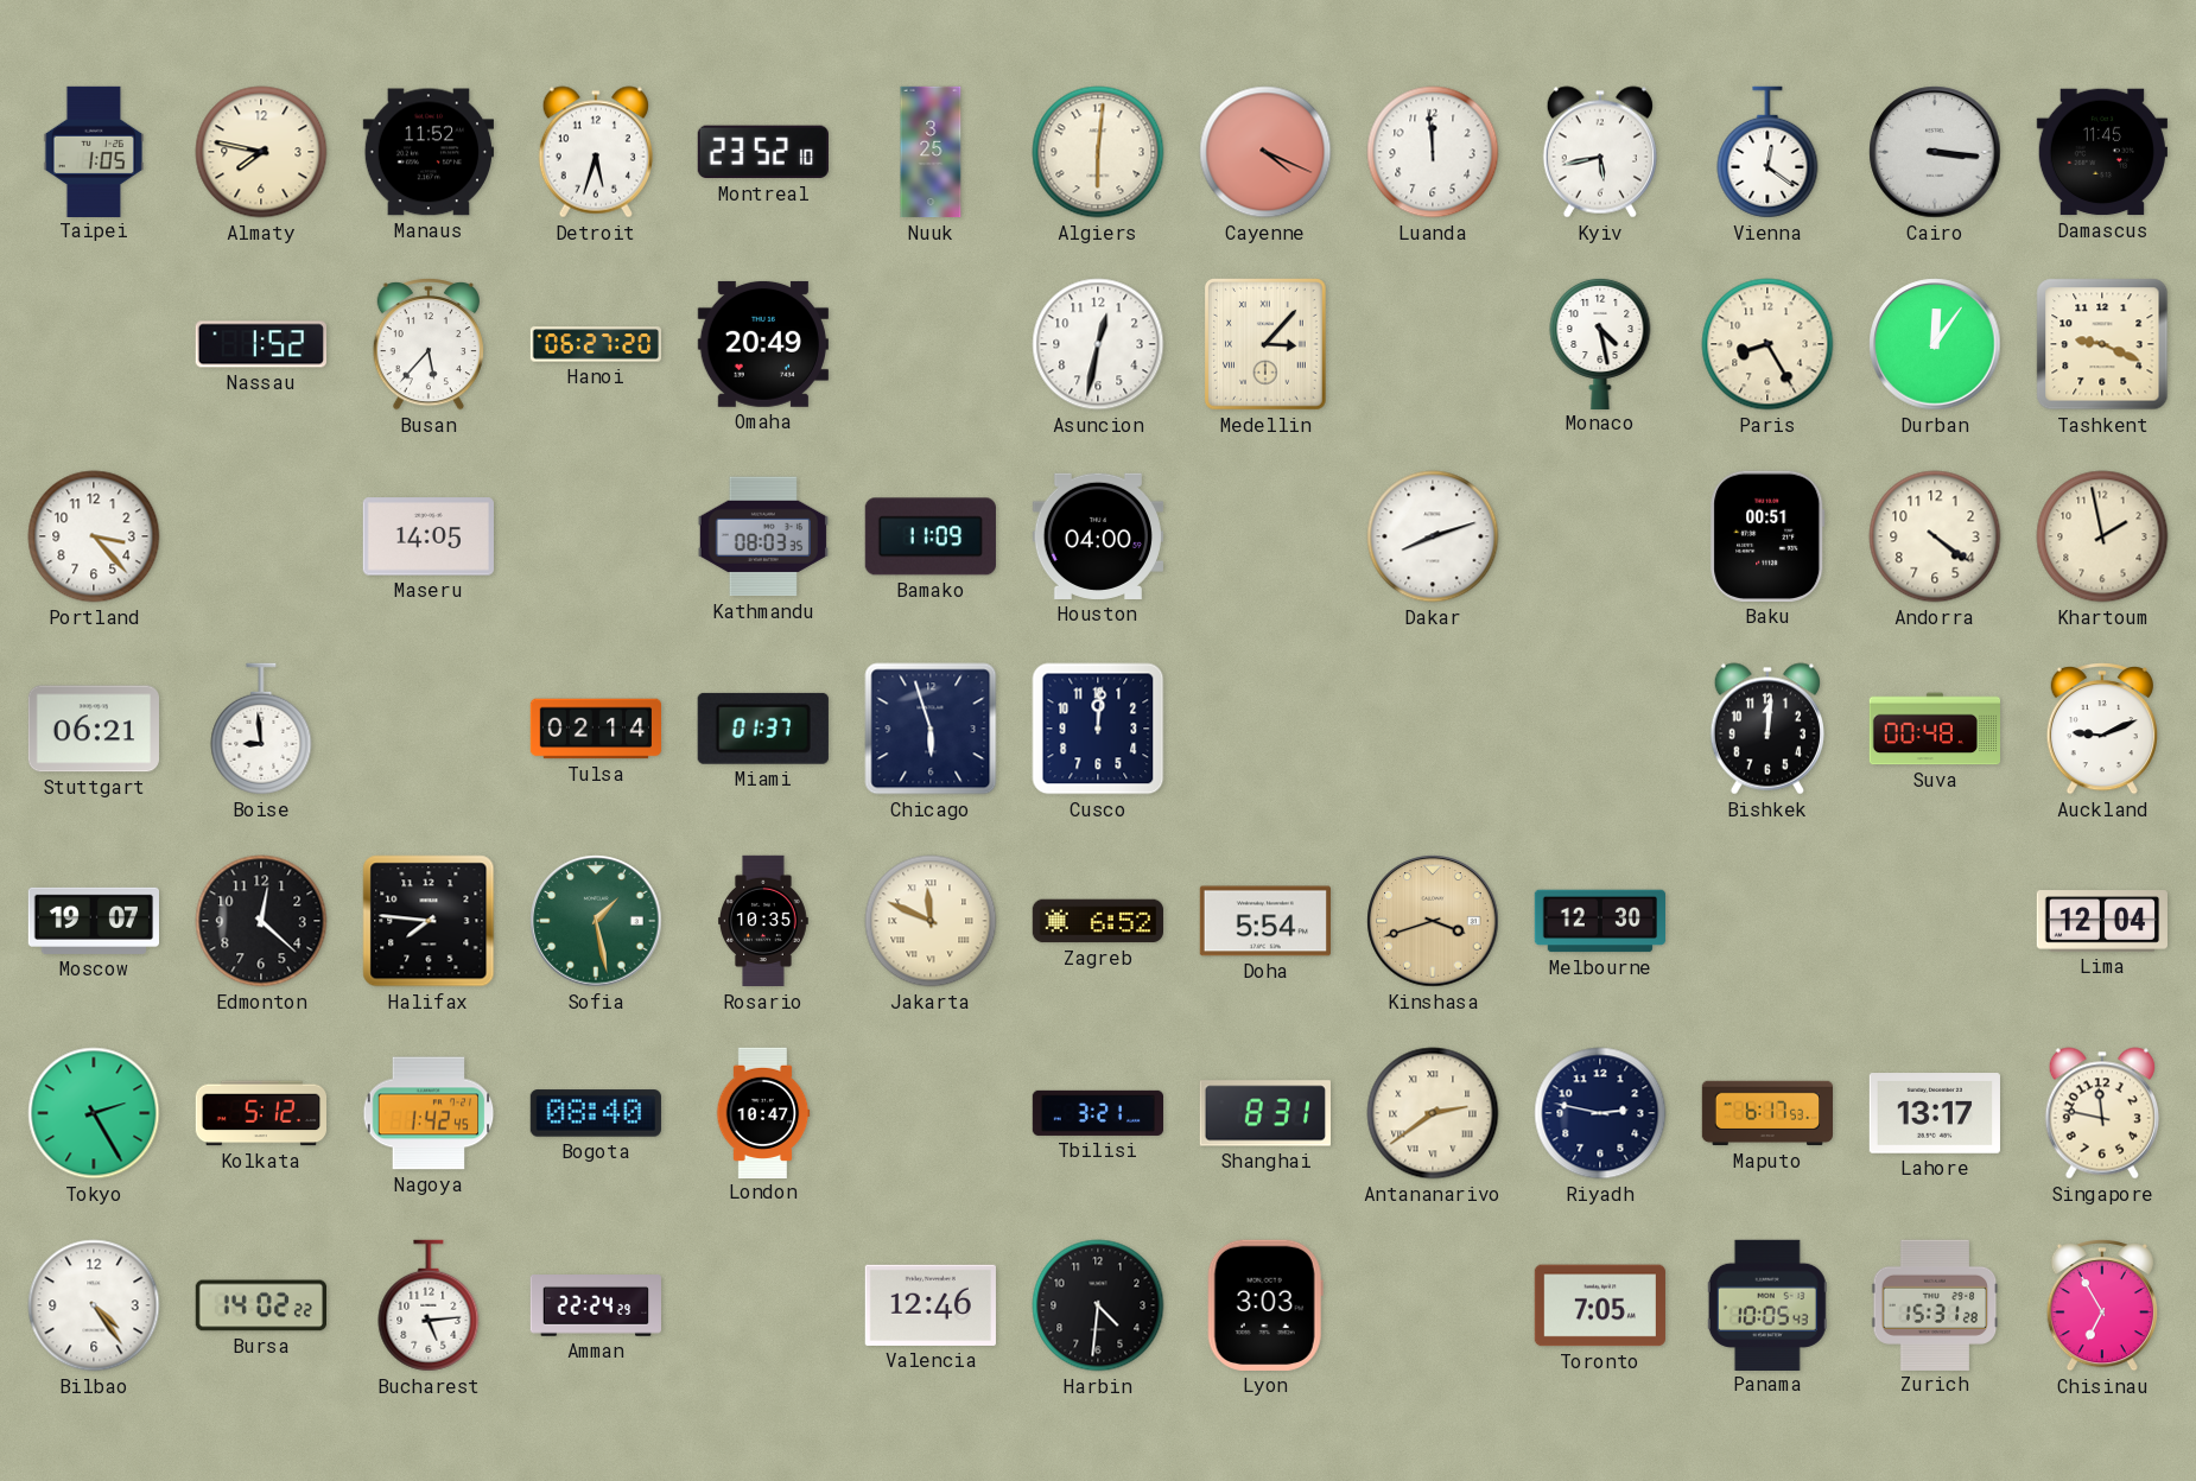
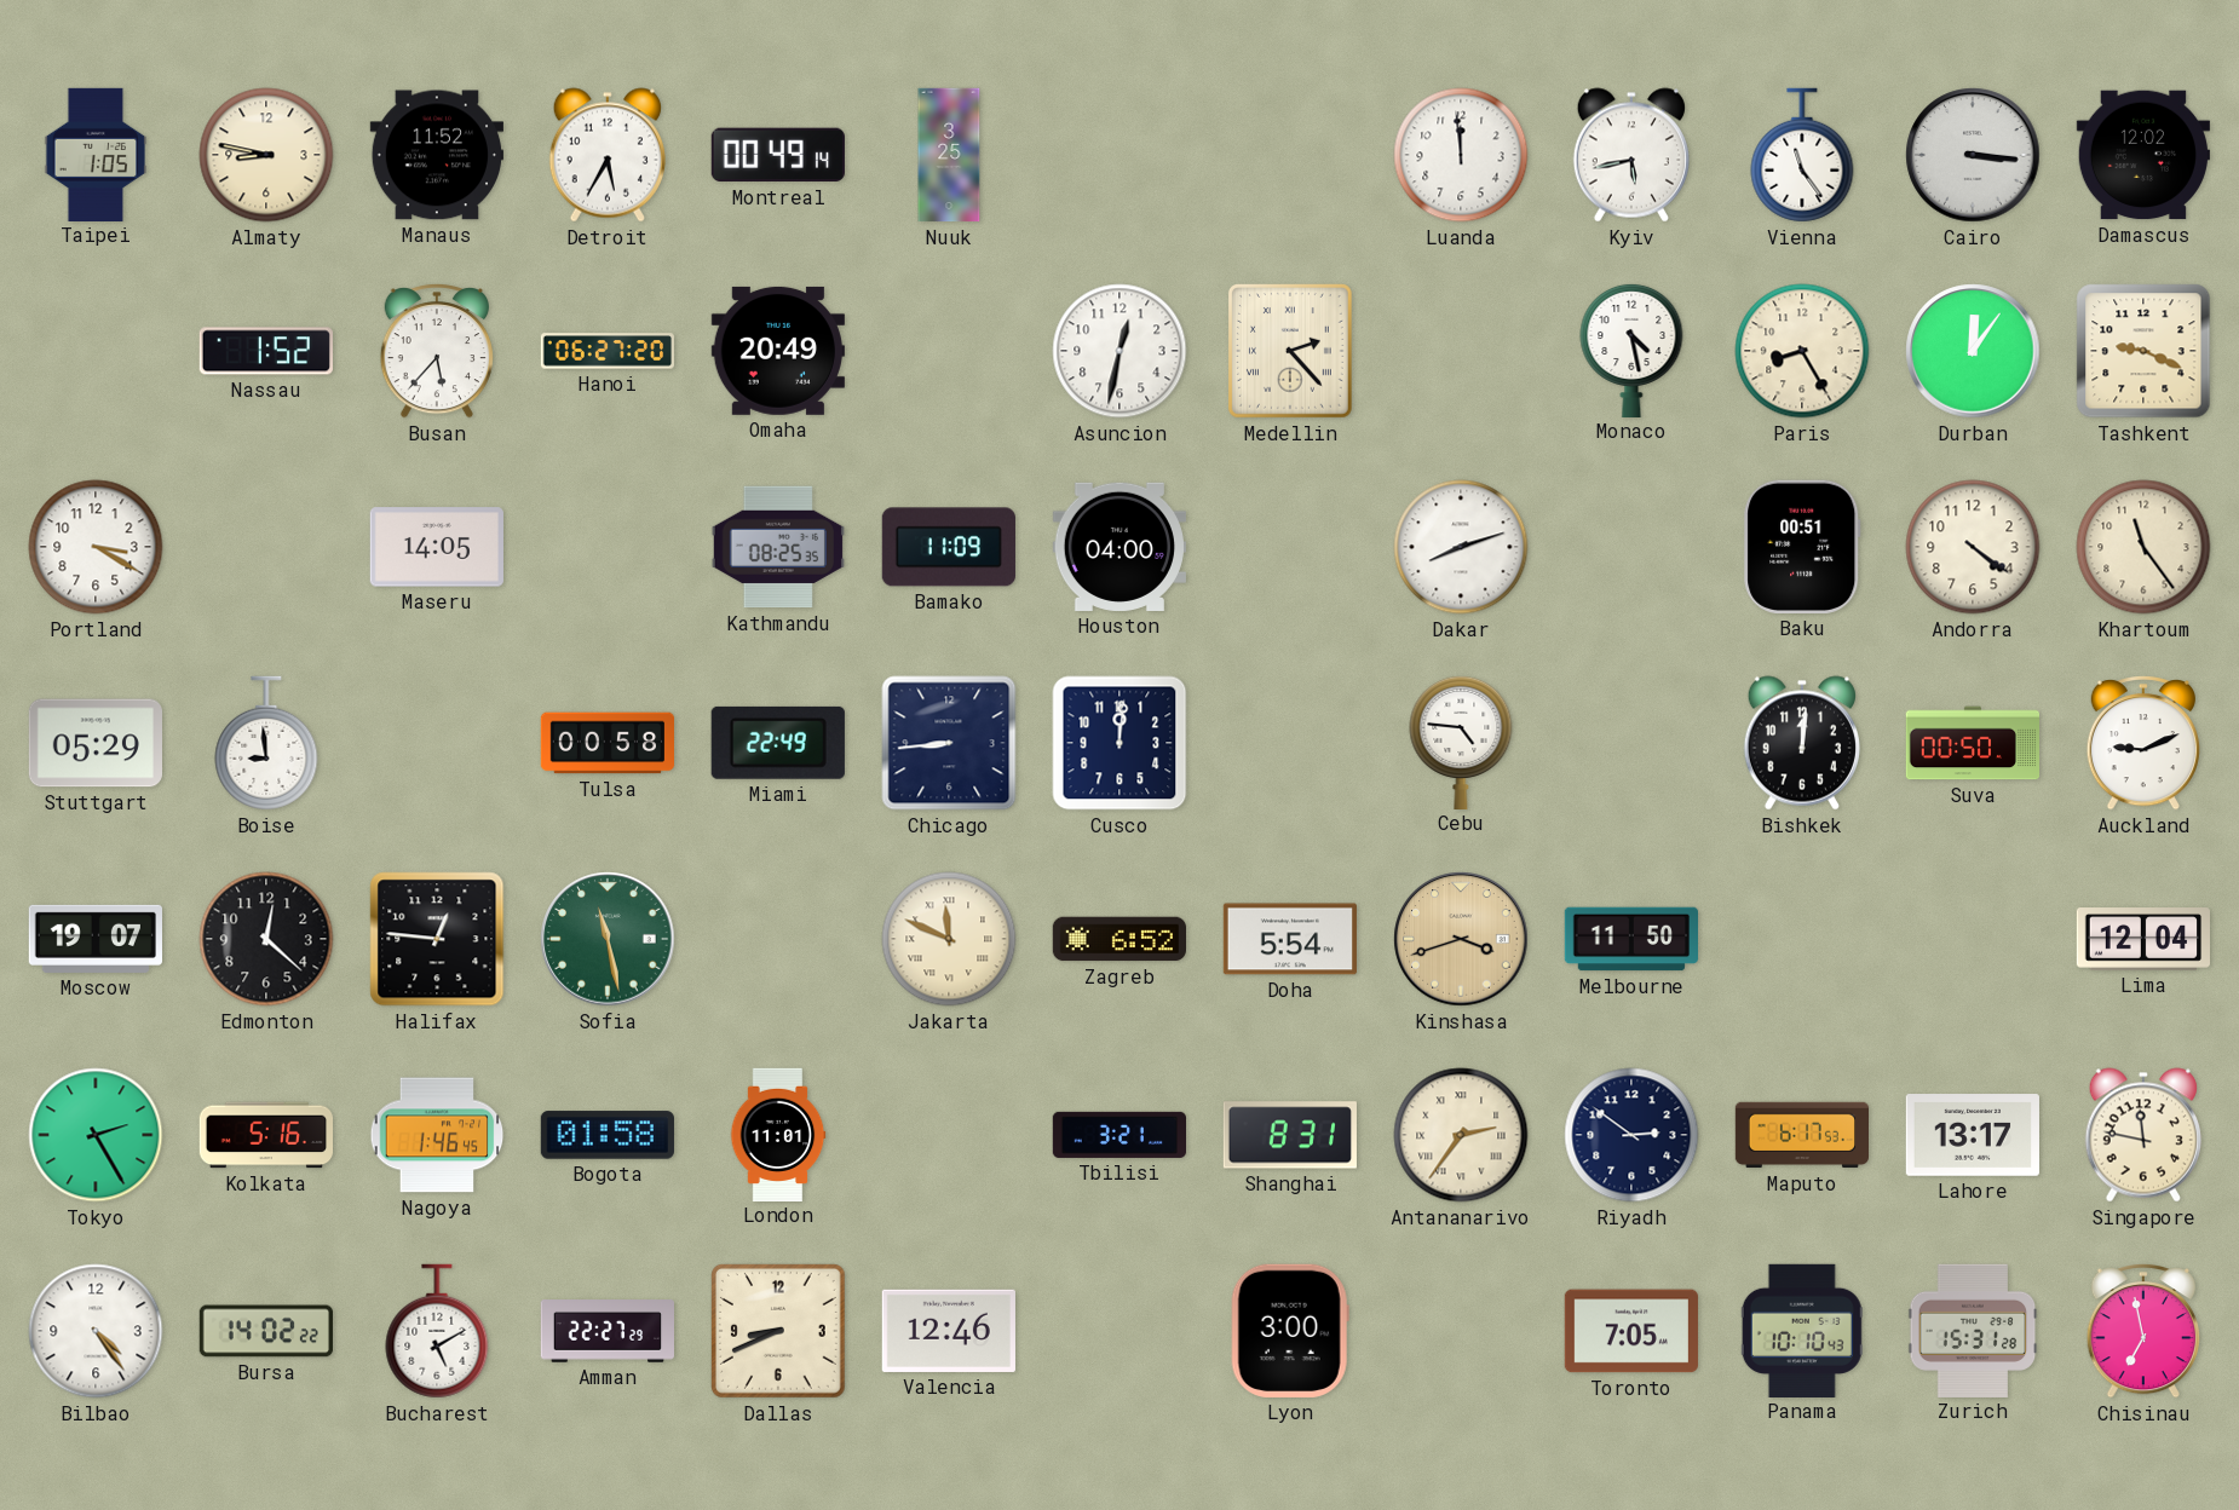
Almaty: 7:47 -> 8:47 (266, 155)
Detroit: 5:33 -> 5:35 (608, 155)
Montreal: 23:52 -> 00:49 (778, 155)
Algiers: 6:01 -> none (1098, 152)
Cayenne: 4:19 -> none (1265, 152)
Vienna: 12:21 -> 11:24 (1802, 155)
Damascus: 11:45 -> 12:02 (2142, 155)
Medellin: 3:07 -> 2:23 (1291, 352)
Portland: 3:23 -> 3:20 (96, 547)
Kathmandu: 08:03 -> 08:25 (778, 547)
Khartoum: 1:58 -> 11:24 (2143, 547)
Stuttgart: 06:21 -> 05:29 (94, 743)
Tulsa: 02:14 -> 00:58 (608, 743)
Miami: 01:37 -> 22:49 (778, 743)
Chicago: 5:57 -> 8:44 (949, 743)
Cebu: none -> 4:46 (1461, 742)
Suva: 00:48 -> 00:50 (1972, 743)
Halifax: 7:46 -> 12:46 (437, 939)
Sofia: 1:28 -> 11:28 (608, 939)
Rosario: 10:35 -> none (764, 921)
Melbourne: 12:30 -> 11:50 (1630, 939)
Kolkata: 5:12 -> 5:16 (265, 1135)
Nagoya: 1:42 -> 1:46 (437, 1135)
Bogota: 08:40 -> 01:58 (608, 1135)
London: 10:47 -> 11:01 (778, 1134)
Antananarivo: 2:39 -> 2:36 (1461, 1135)
Riyadh: 2:47 -> 2:51 (1631, 1135)
Bucharest: 5:14 -> 5:10 (437, 1331)
Amman: 22:24 -> 22:27 (606, 1331)
Dallas: none -> 8:41 (778, 1331)
Harbin: 4:31 -> none (1098, 1305)
Lyon: 3:03 -> 3:00 (1290, 1331)
Panama: 10:05 -> 10:10 (1802, 1330)
Chisinau: 6:55 -> 6:58 (2142, 1331)
